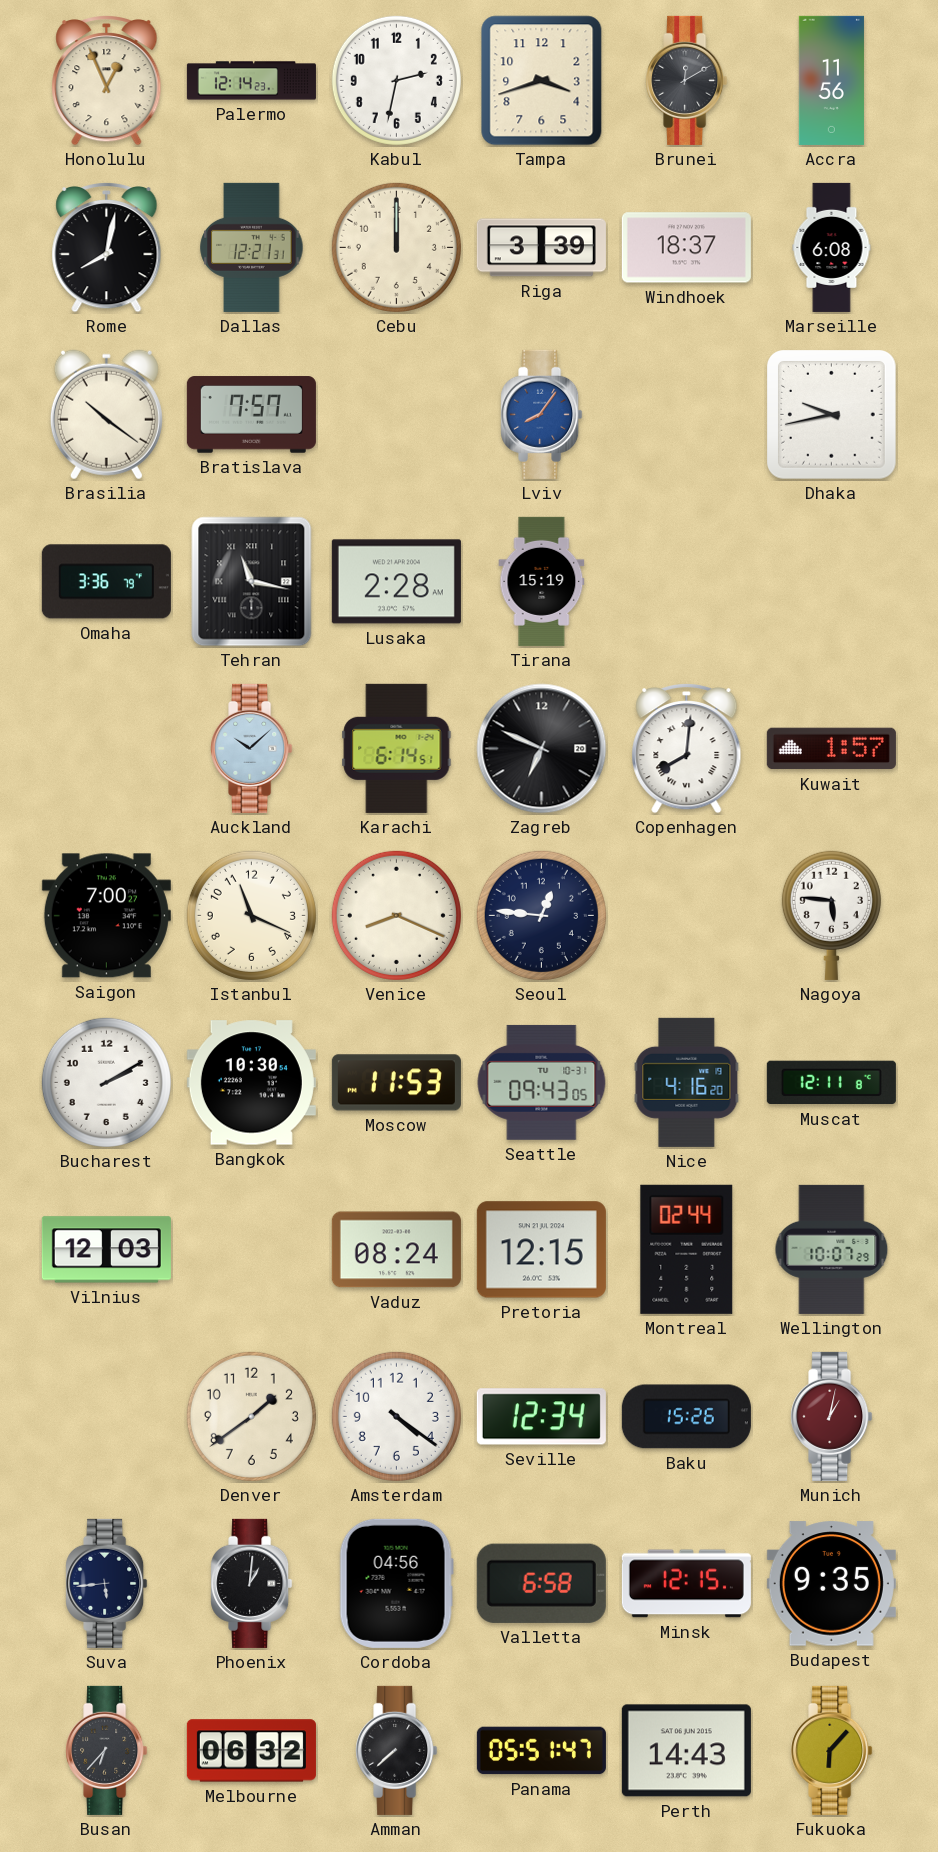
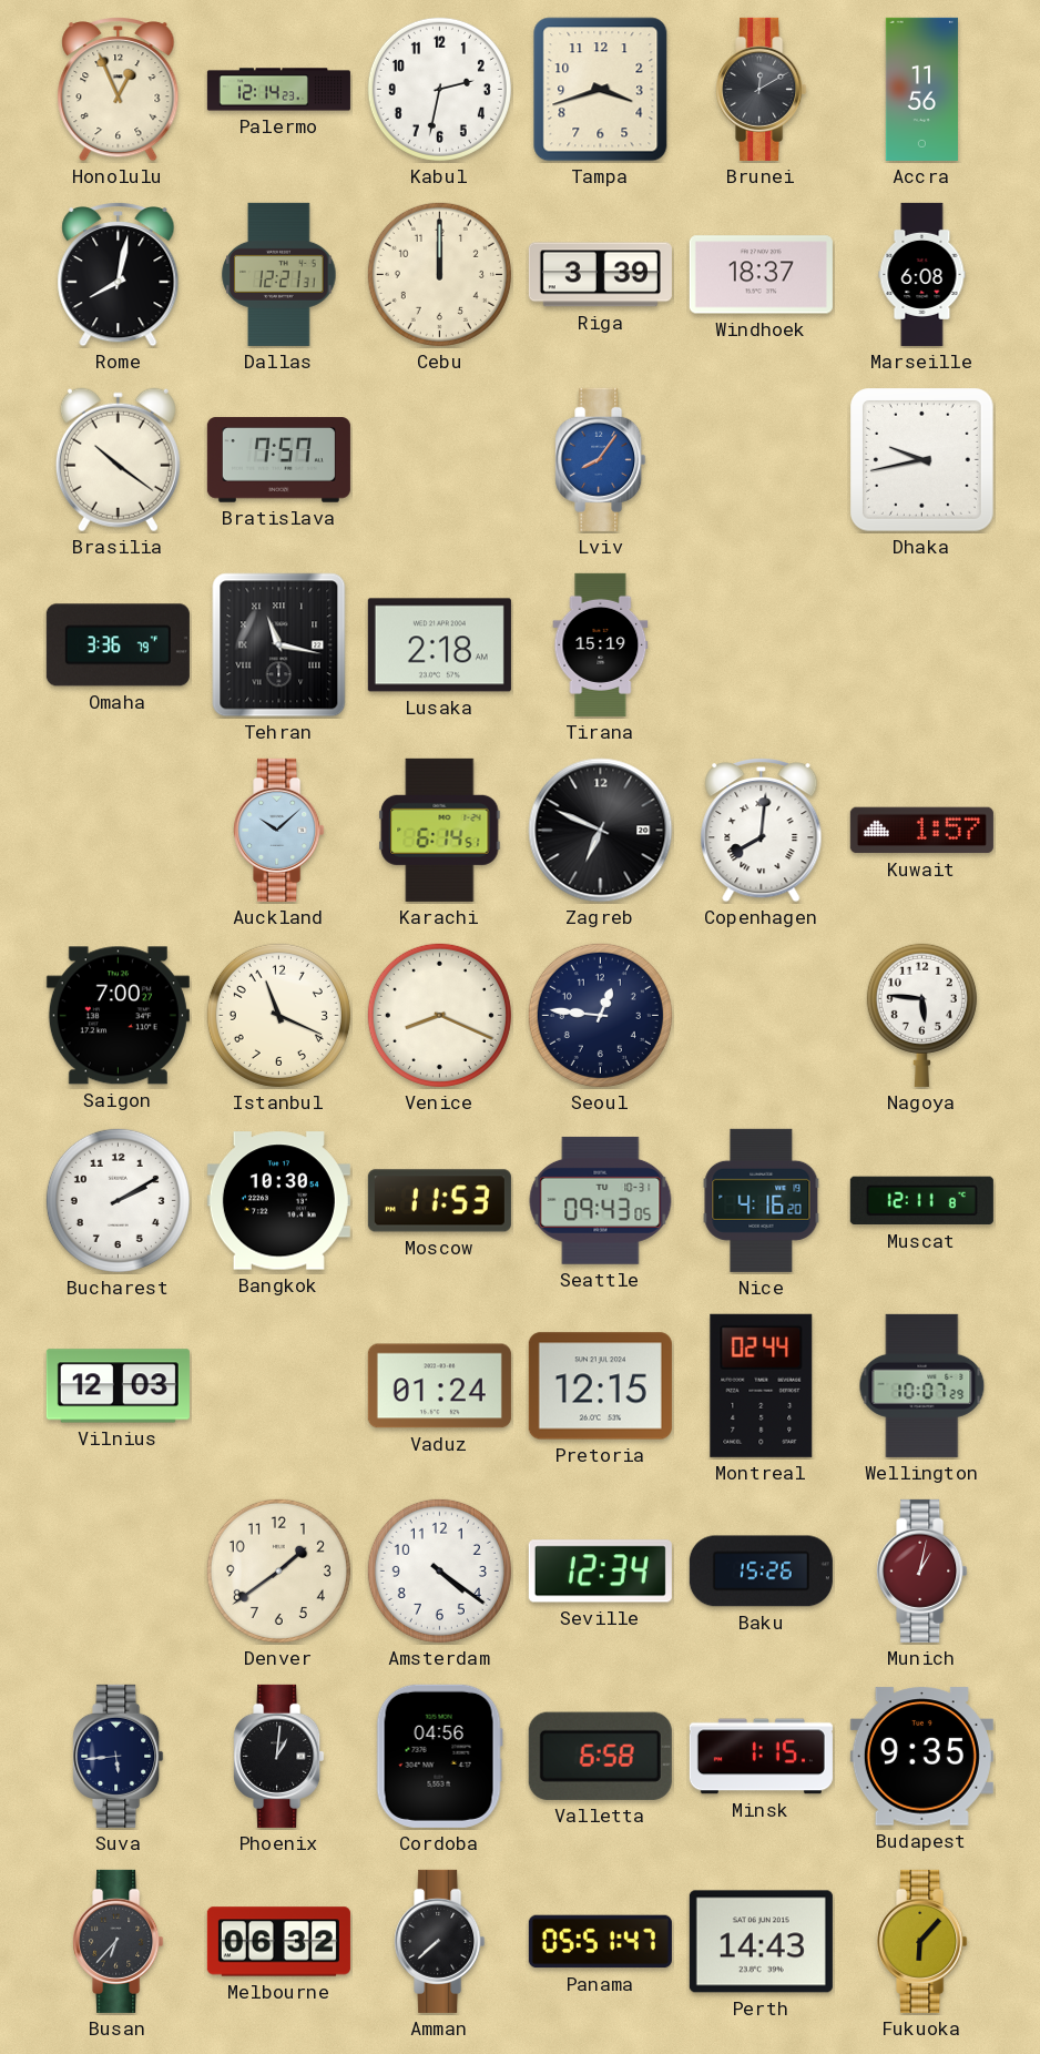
Lusaka: 2:28 -> 2:18 (439, 645)
Vaduz: 08:24 -> 01:24 (439, 1386)
Minsk: 12:15 -> 1:15 (761, 1757)
